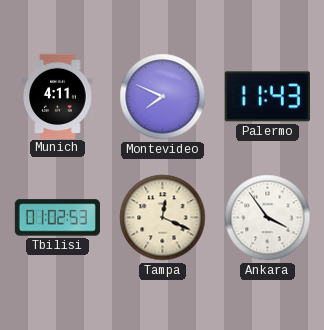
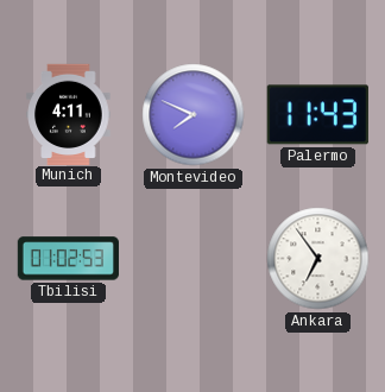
Tampa: 12:19 -> none (163, 218)
Ankara: 3:54 -> 6:54 (318, 259)
